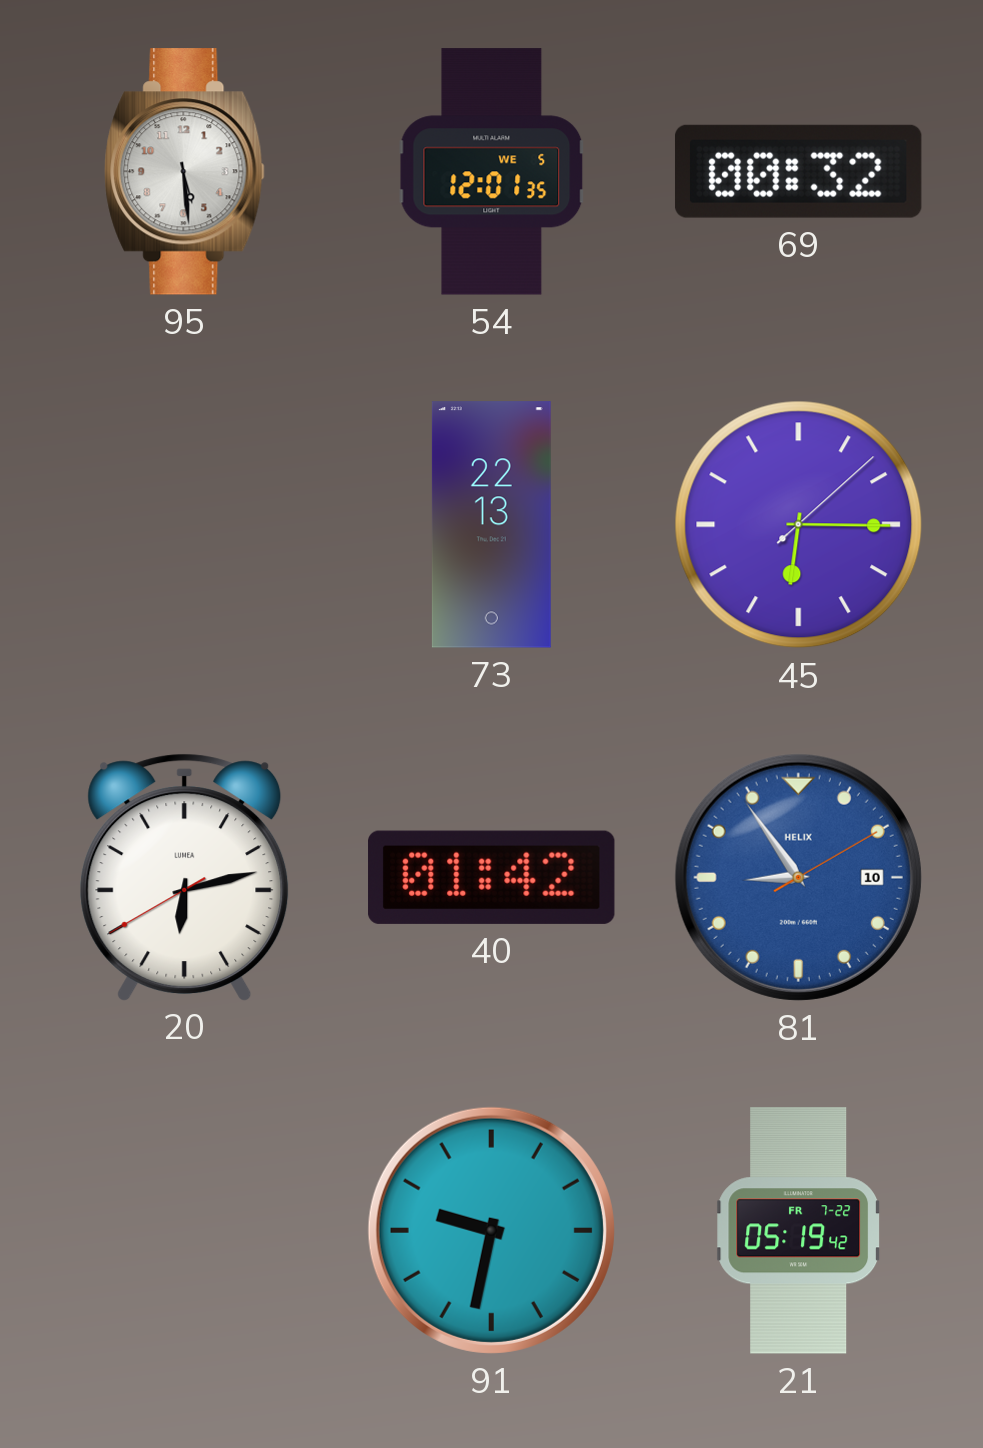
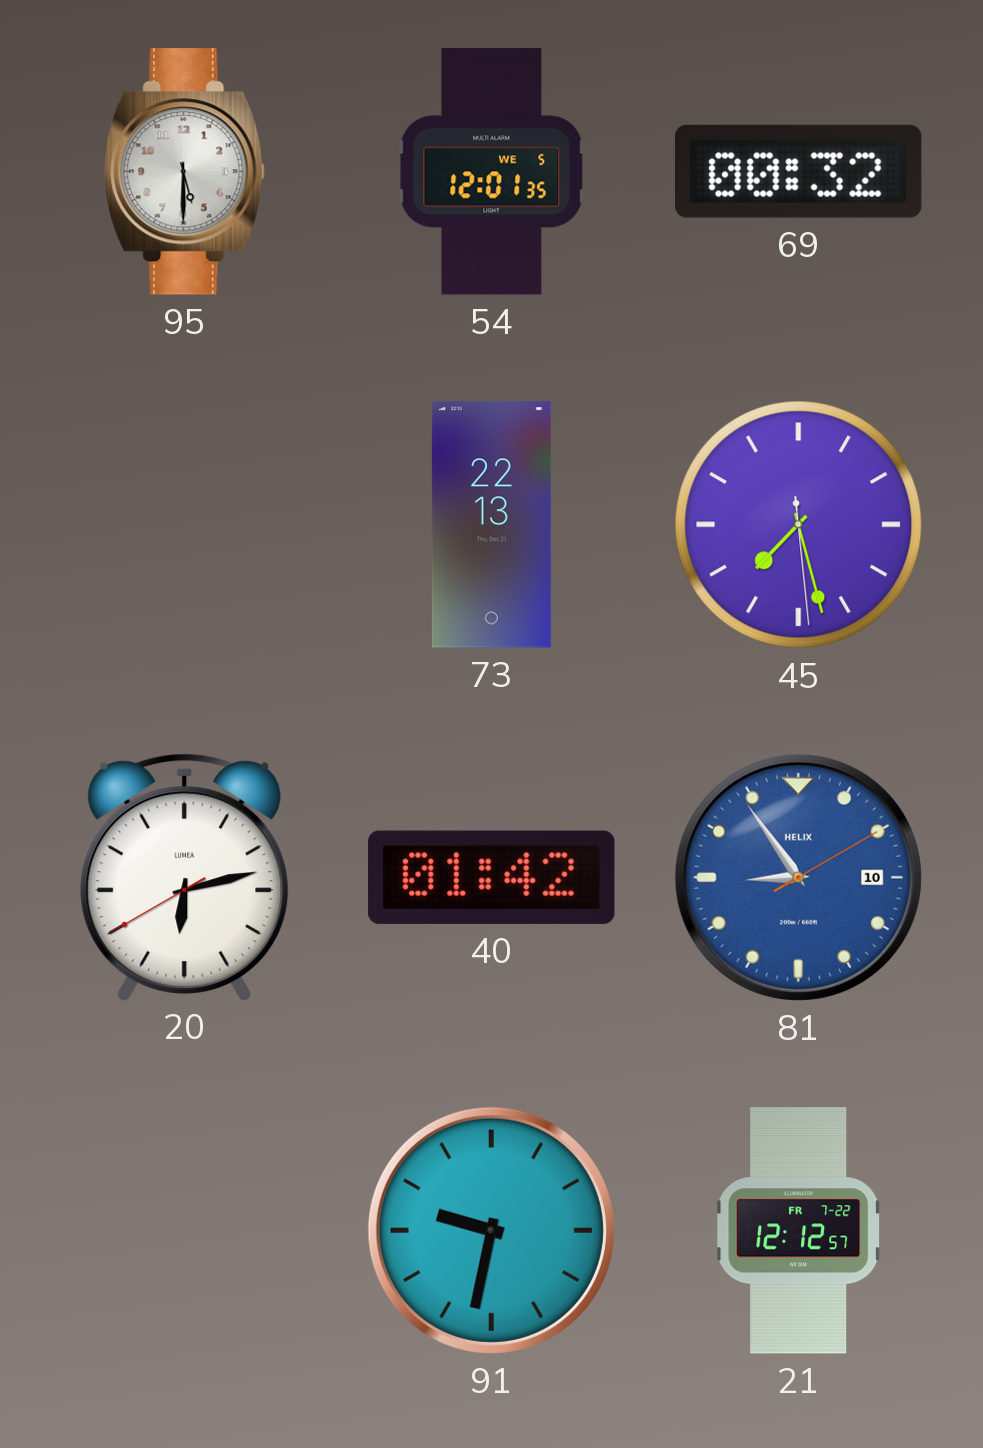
95: 5:29 -> 5:30 (185, 172)
45: 6:15 -> 7:27 (799, 525)
21: 05:19 -> 12:12 (799, 1231)
